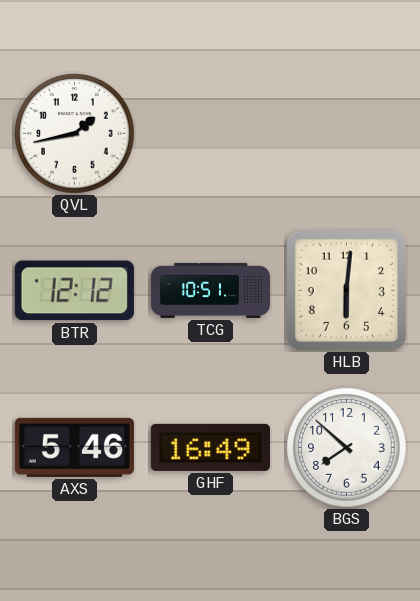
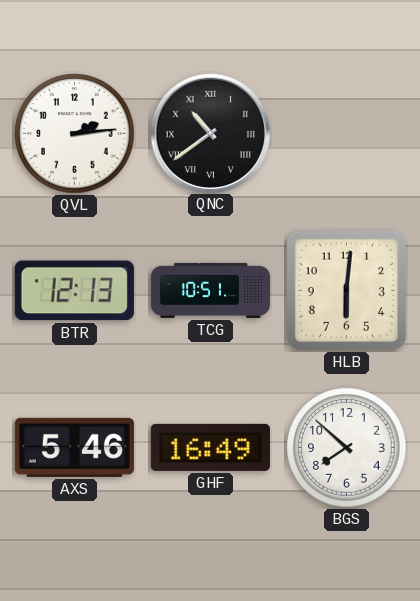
QVL: 1:43 -> 2:14 (75, 134)
QNC: none -> 10:39 (210, 133)
BTR: 12:12 -> 12:13 (74, 291)
